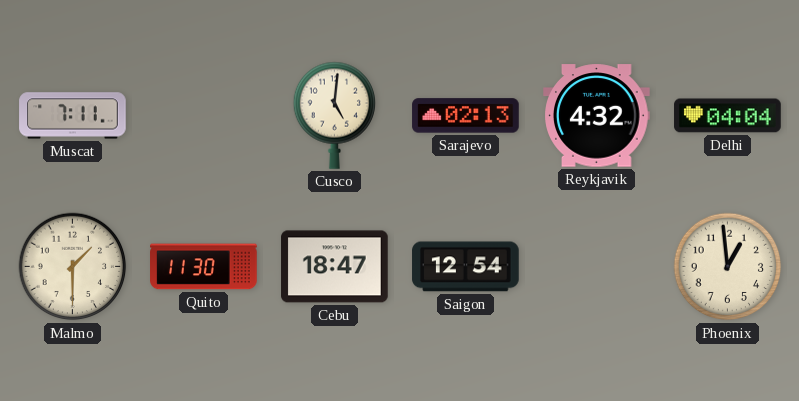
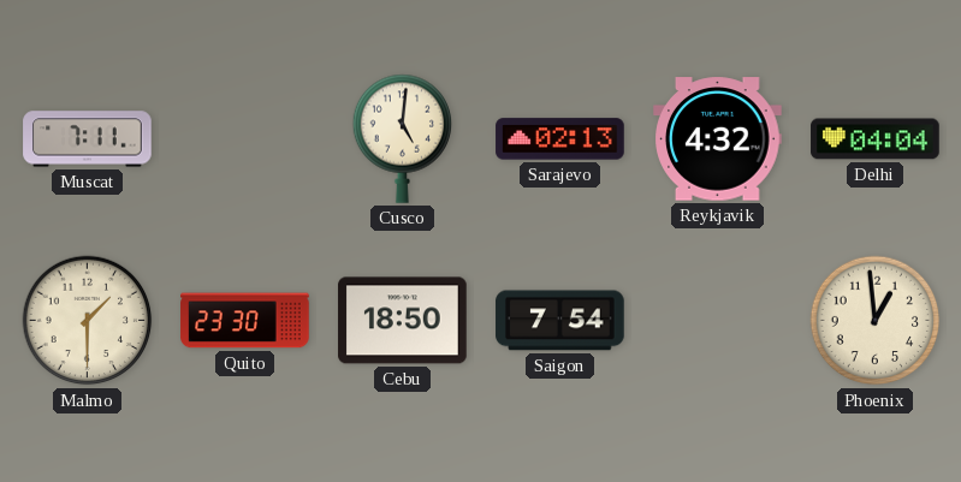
Quito: 11:30 -> 23:30 (245, 321)
Cebu: 18:47 -> 18:50 (403, 321)
Saigon: 12:54 -> 7:54 (560, 321)
